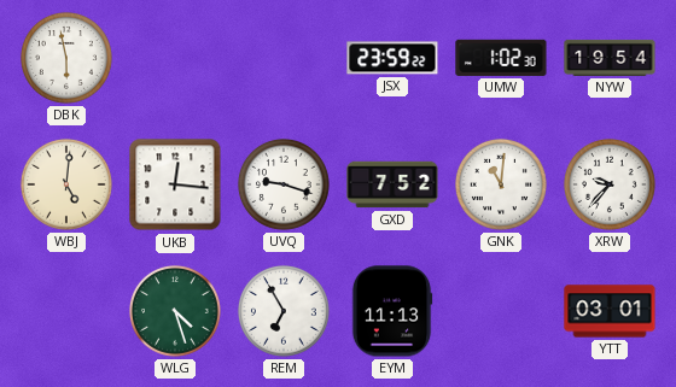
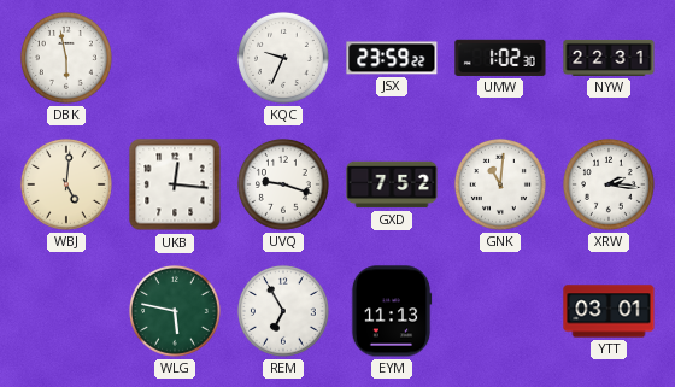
KQC: none -> 9:34 (283, 58)
NYW: 19:54 -> 22:31 (609, 58)
XRW: 9:37 -> 2:16 (609, 184)
WLG: 4:27 -> 5:47 (175, 311)
